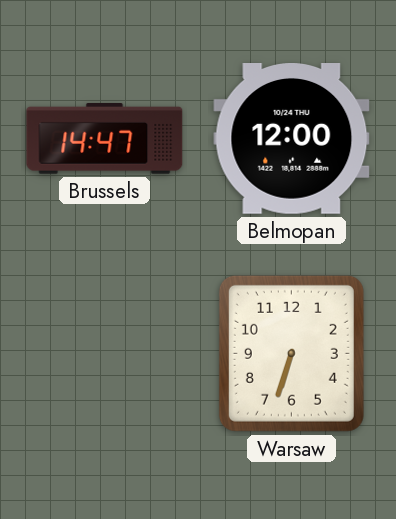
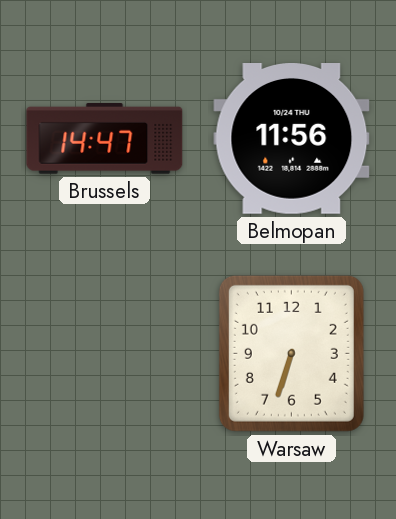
Belmopan: 12:00 -> 11:56 (292, 139)
